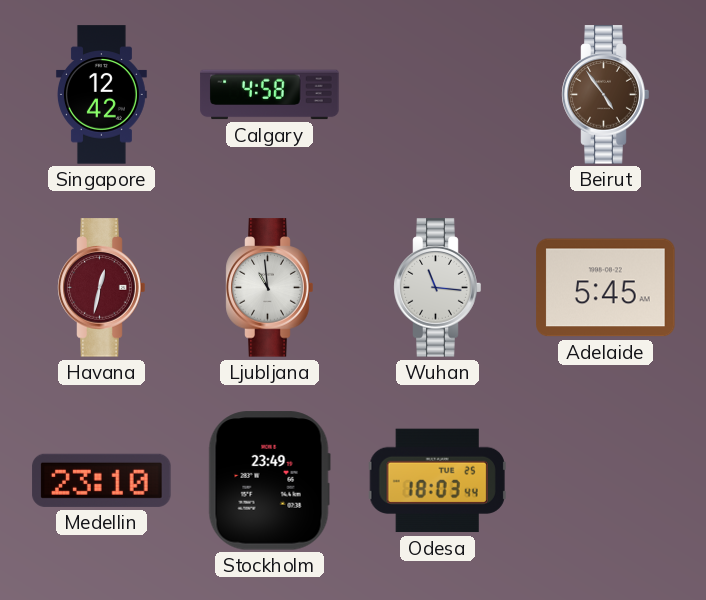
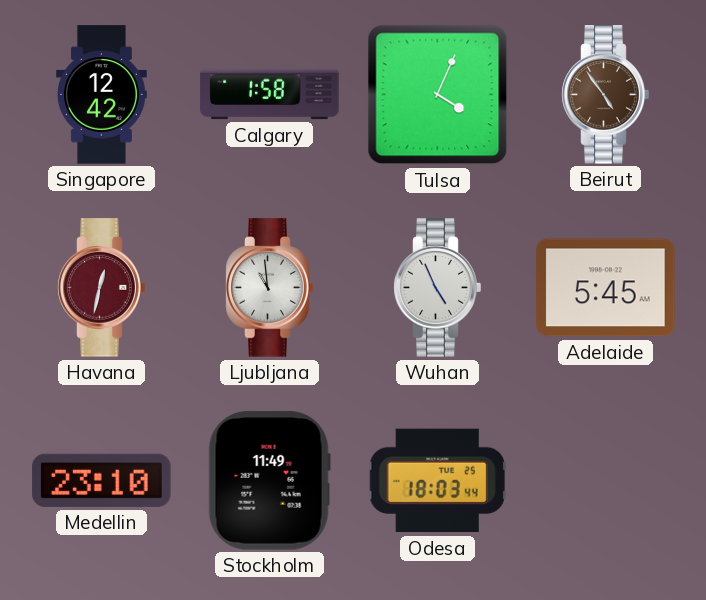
Calgary: 4:58 -> 1:58 (270, 95)
Tulsa: none -> 4:04 (438, 95)
Wuhan: 11:16 -> 4:56 (438, 288)
Stockholm: 23:49 -> 11:49 (269, 481)
